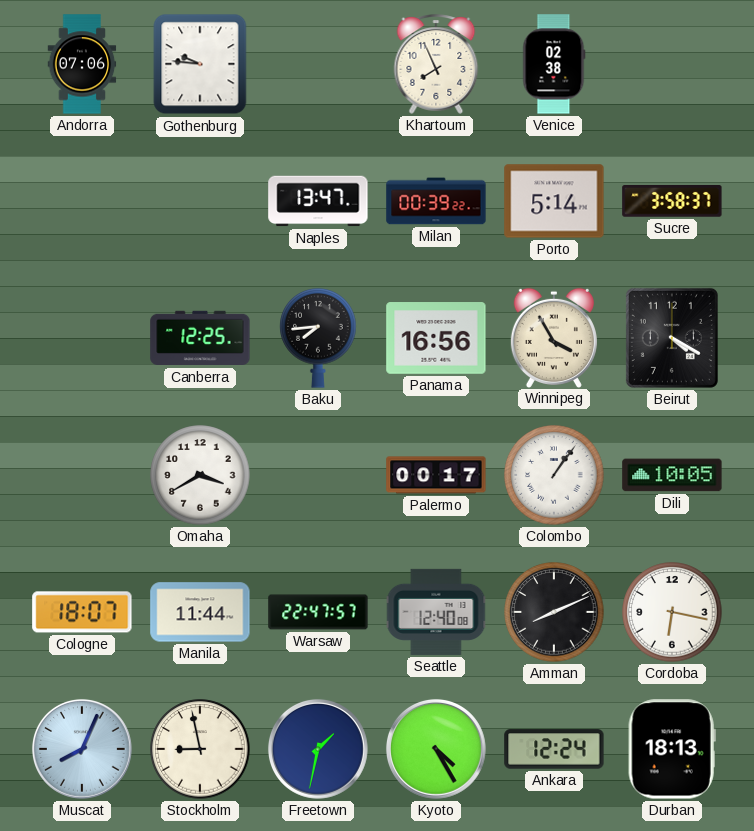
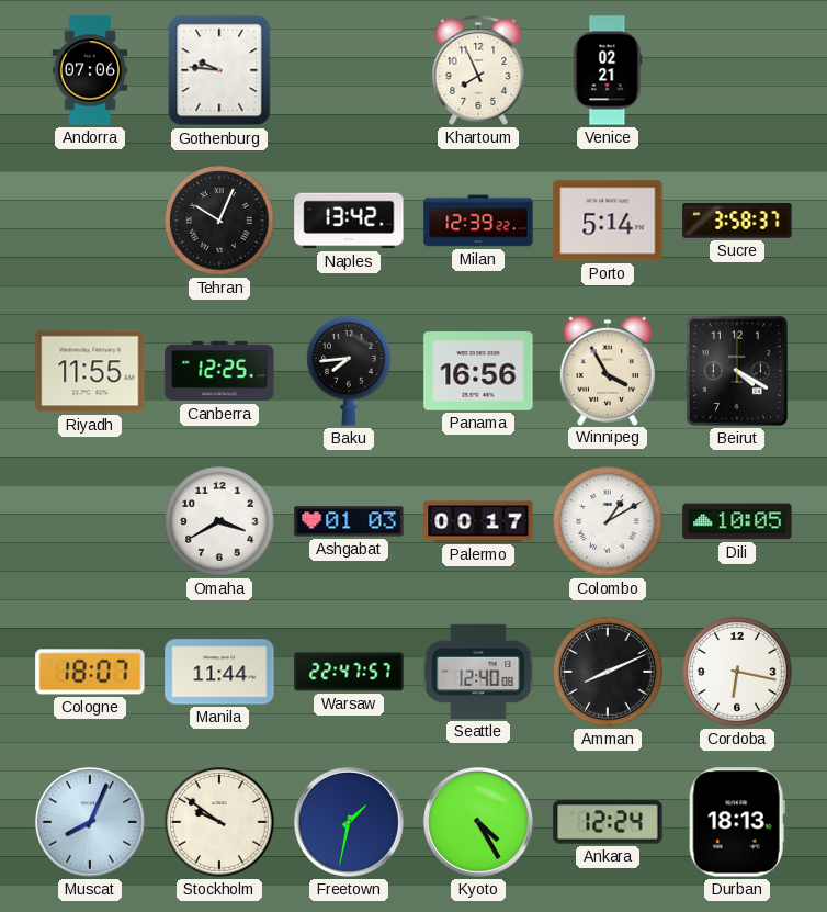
Venice: 02:38 -> 02:21 (608, 70)
Tehran: none -> 10:04 (219, 221)
Naples: 13:47 -> 13:42 (349, 221)
Milan: 00:39 -> 12:39 (478, 221)
Riyadh: none -> 11:55 (90, 371)
Ashgabat: none -> 01:03 (349, 521)
Colombo: 1:06 -> 1:10 (608, 521)
Stockholm: 8:58 -> 9:51 (219, 822)
